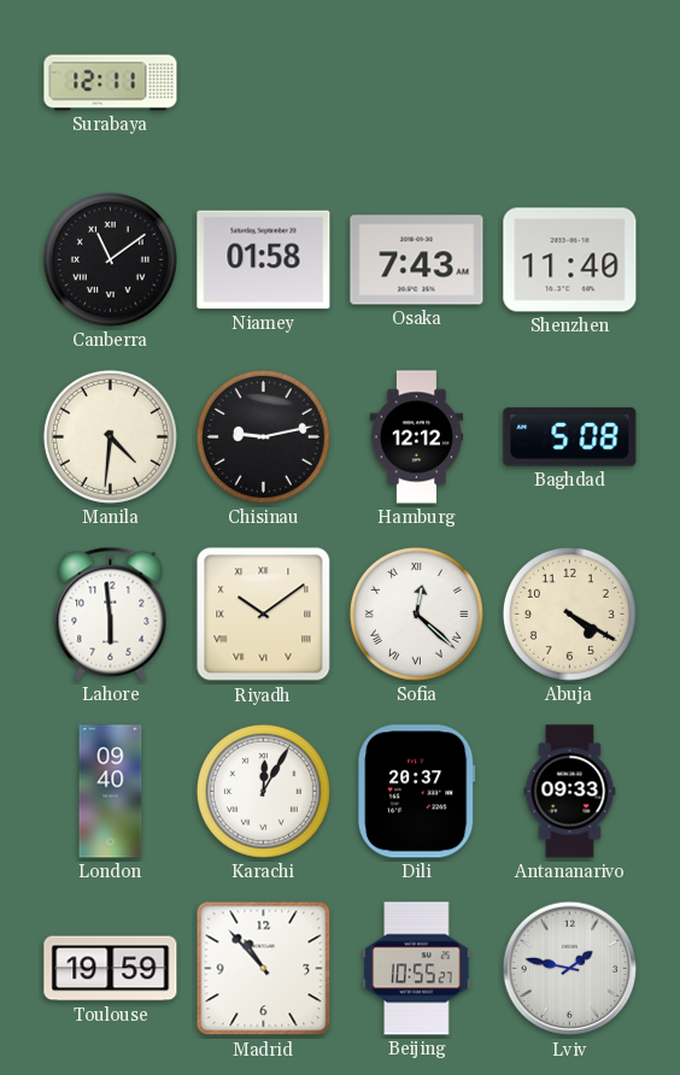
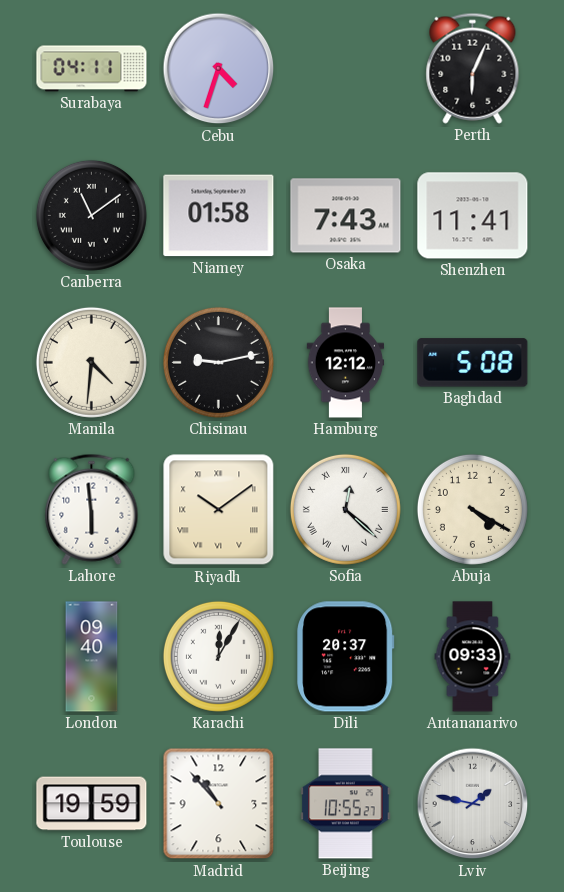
Surabaya: 12:11 -> 04:11 (92, 69)
Cebu: none -> 4:33 (219, 69)
Perth: none -> 6:04 (473, 68)
Shenzhen: 11:40 -> 11:41 (473, 216)
